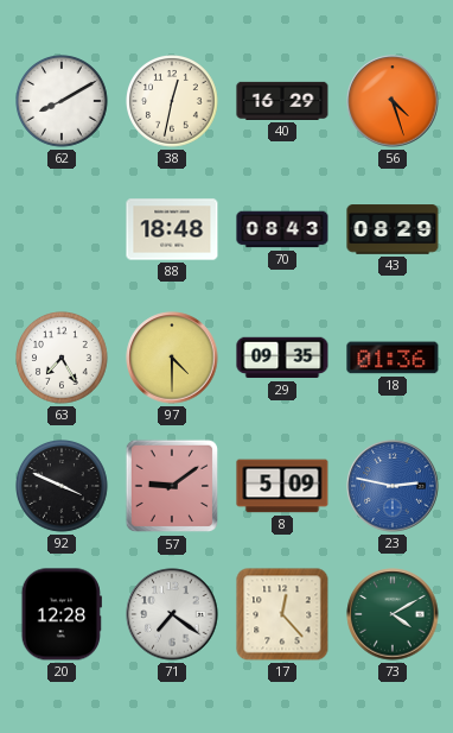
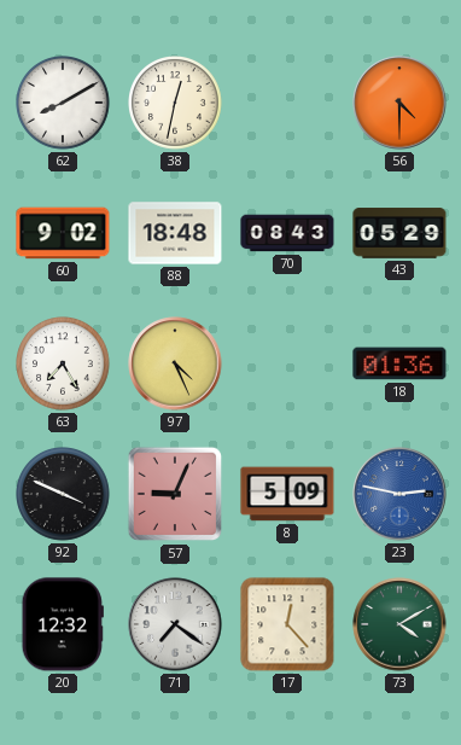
40: 16:29 -> none (282, 101)
56: 4:27 -> 4:30 (399, 103)
60: none -> 9:02 (63, 233)
43: 08:29 -> 05:29 (399, 233)
97: 4:30 -> 4:26 (175, 363)
29: 09:35 -> none (282, 358)
57: 9:09 -> 9:04 (175, 494)
20: 12:28 -> 12:32 (63, 624)
